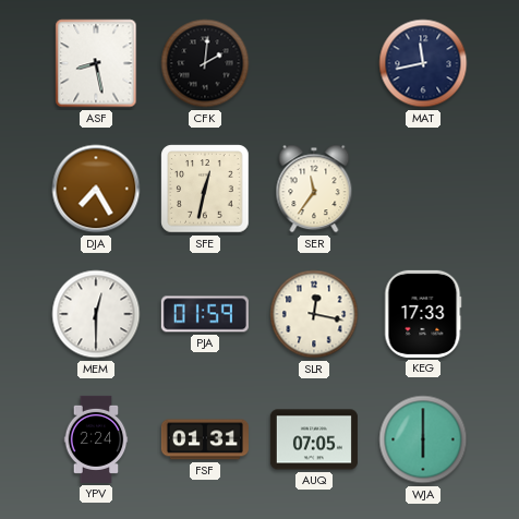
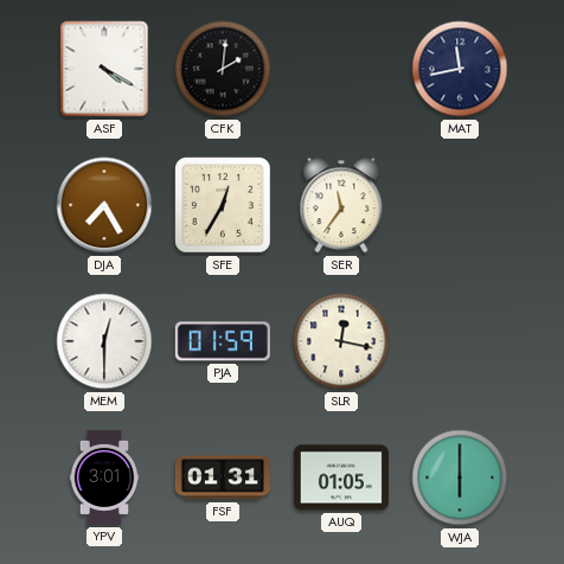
ASF: 8:28 -> 4:20 (104, 69)
SFE: 12:32 -> 12:35 (223, 205)
KEG: 17:33 -> none (423, 314)
YPV: 2:24 -> 3:01 (104, 478)
AUQ: 07:05 -> 01:05 (341, 478)
